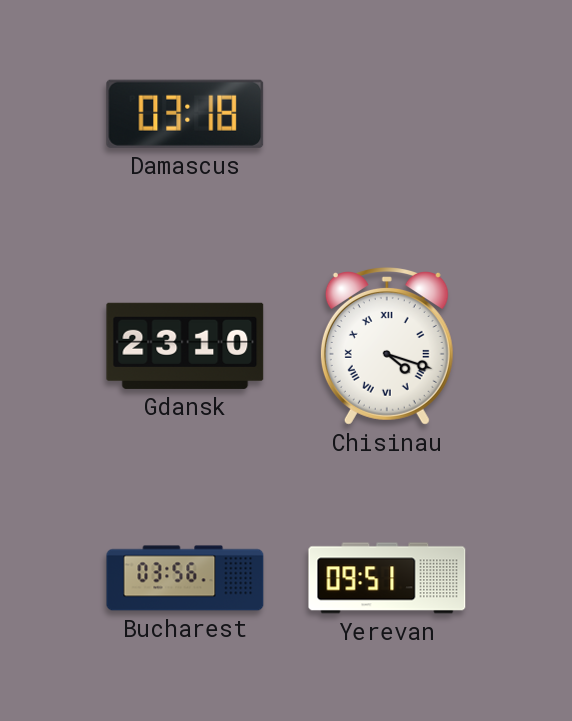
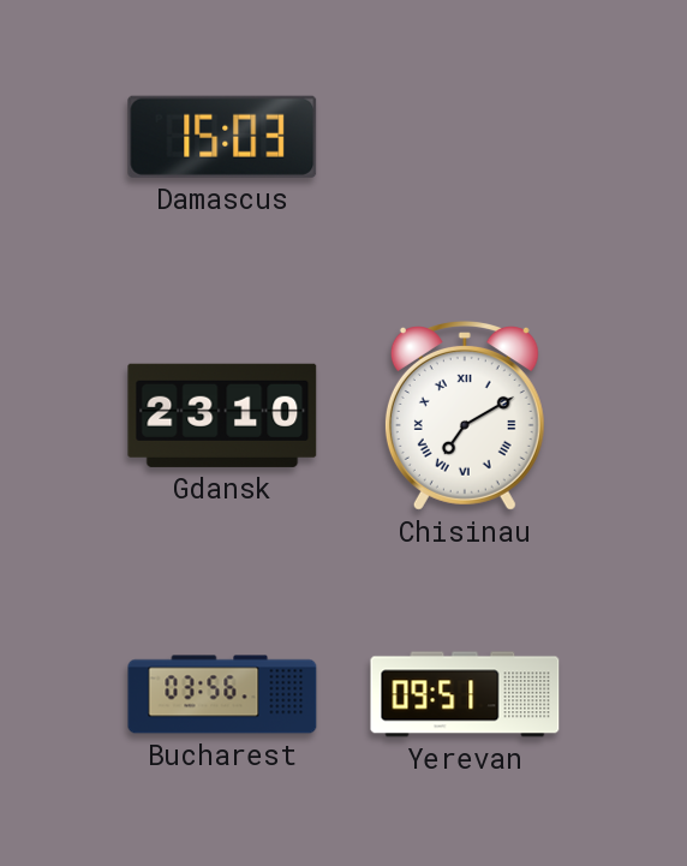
Damascus: 03:18 -> 15:03 (222, 137)
Chisinau: 4:18 -> 7:10 (465, 417)
